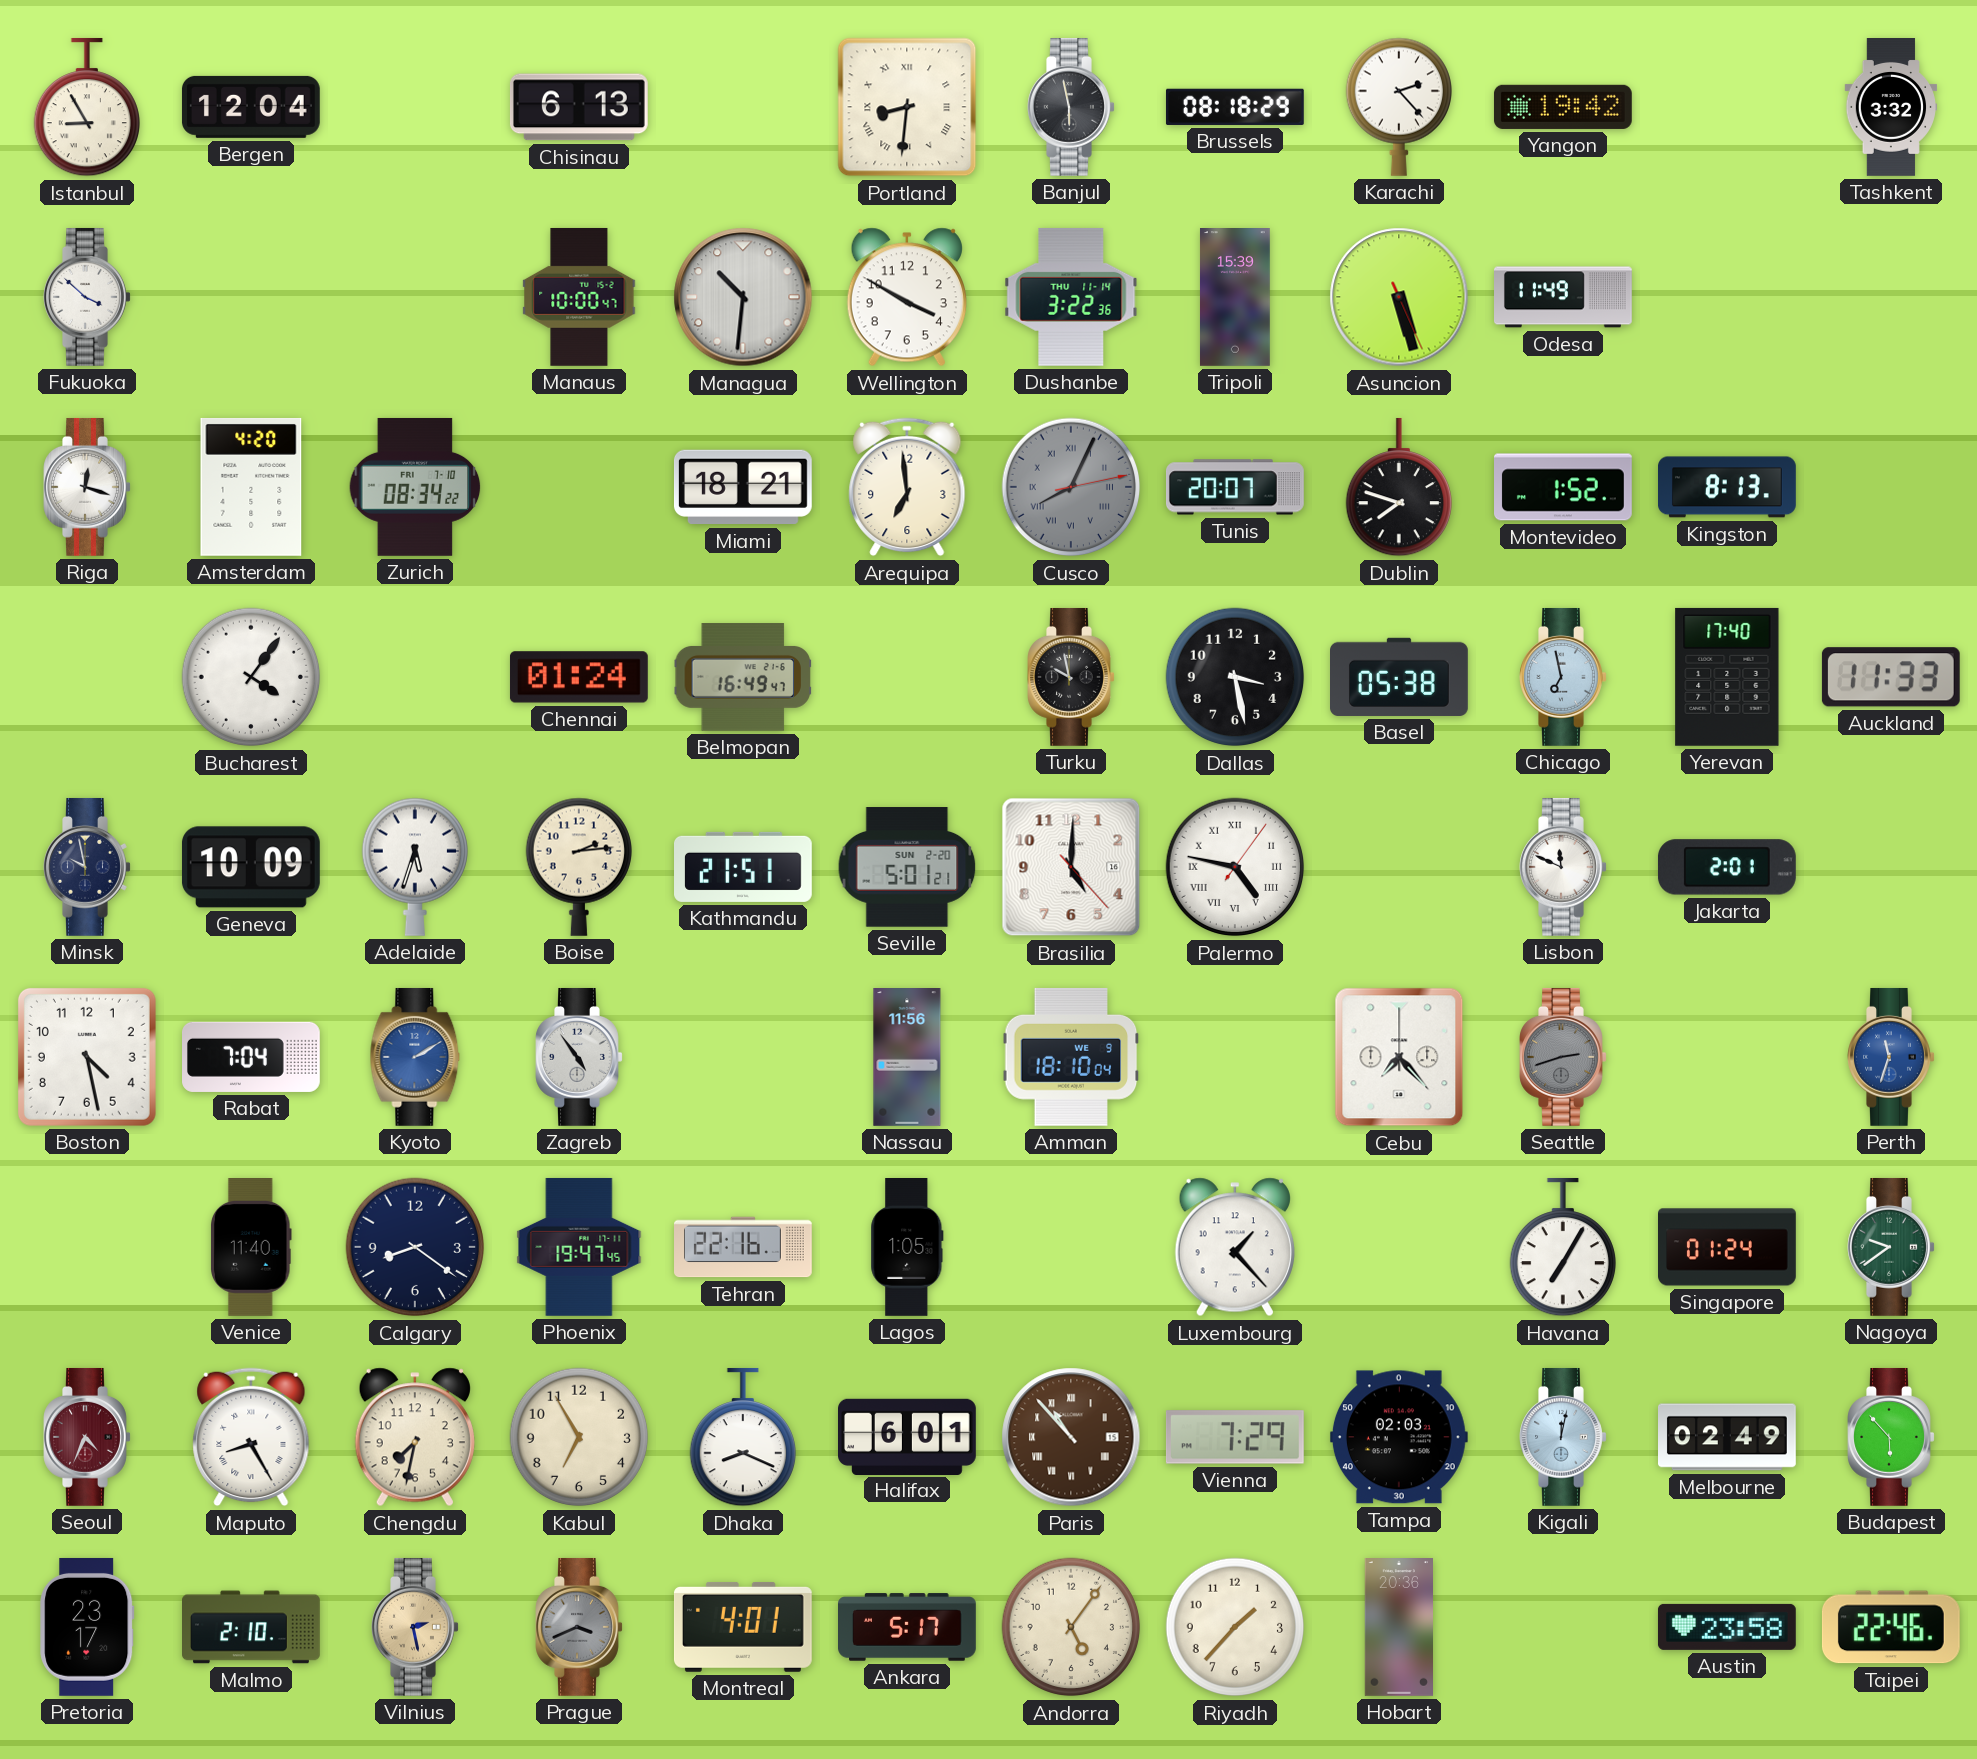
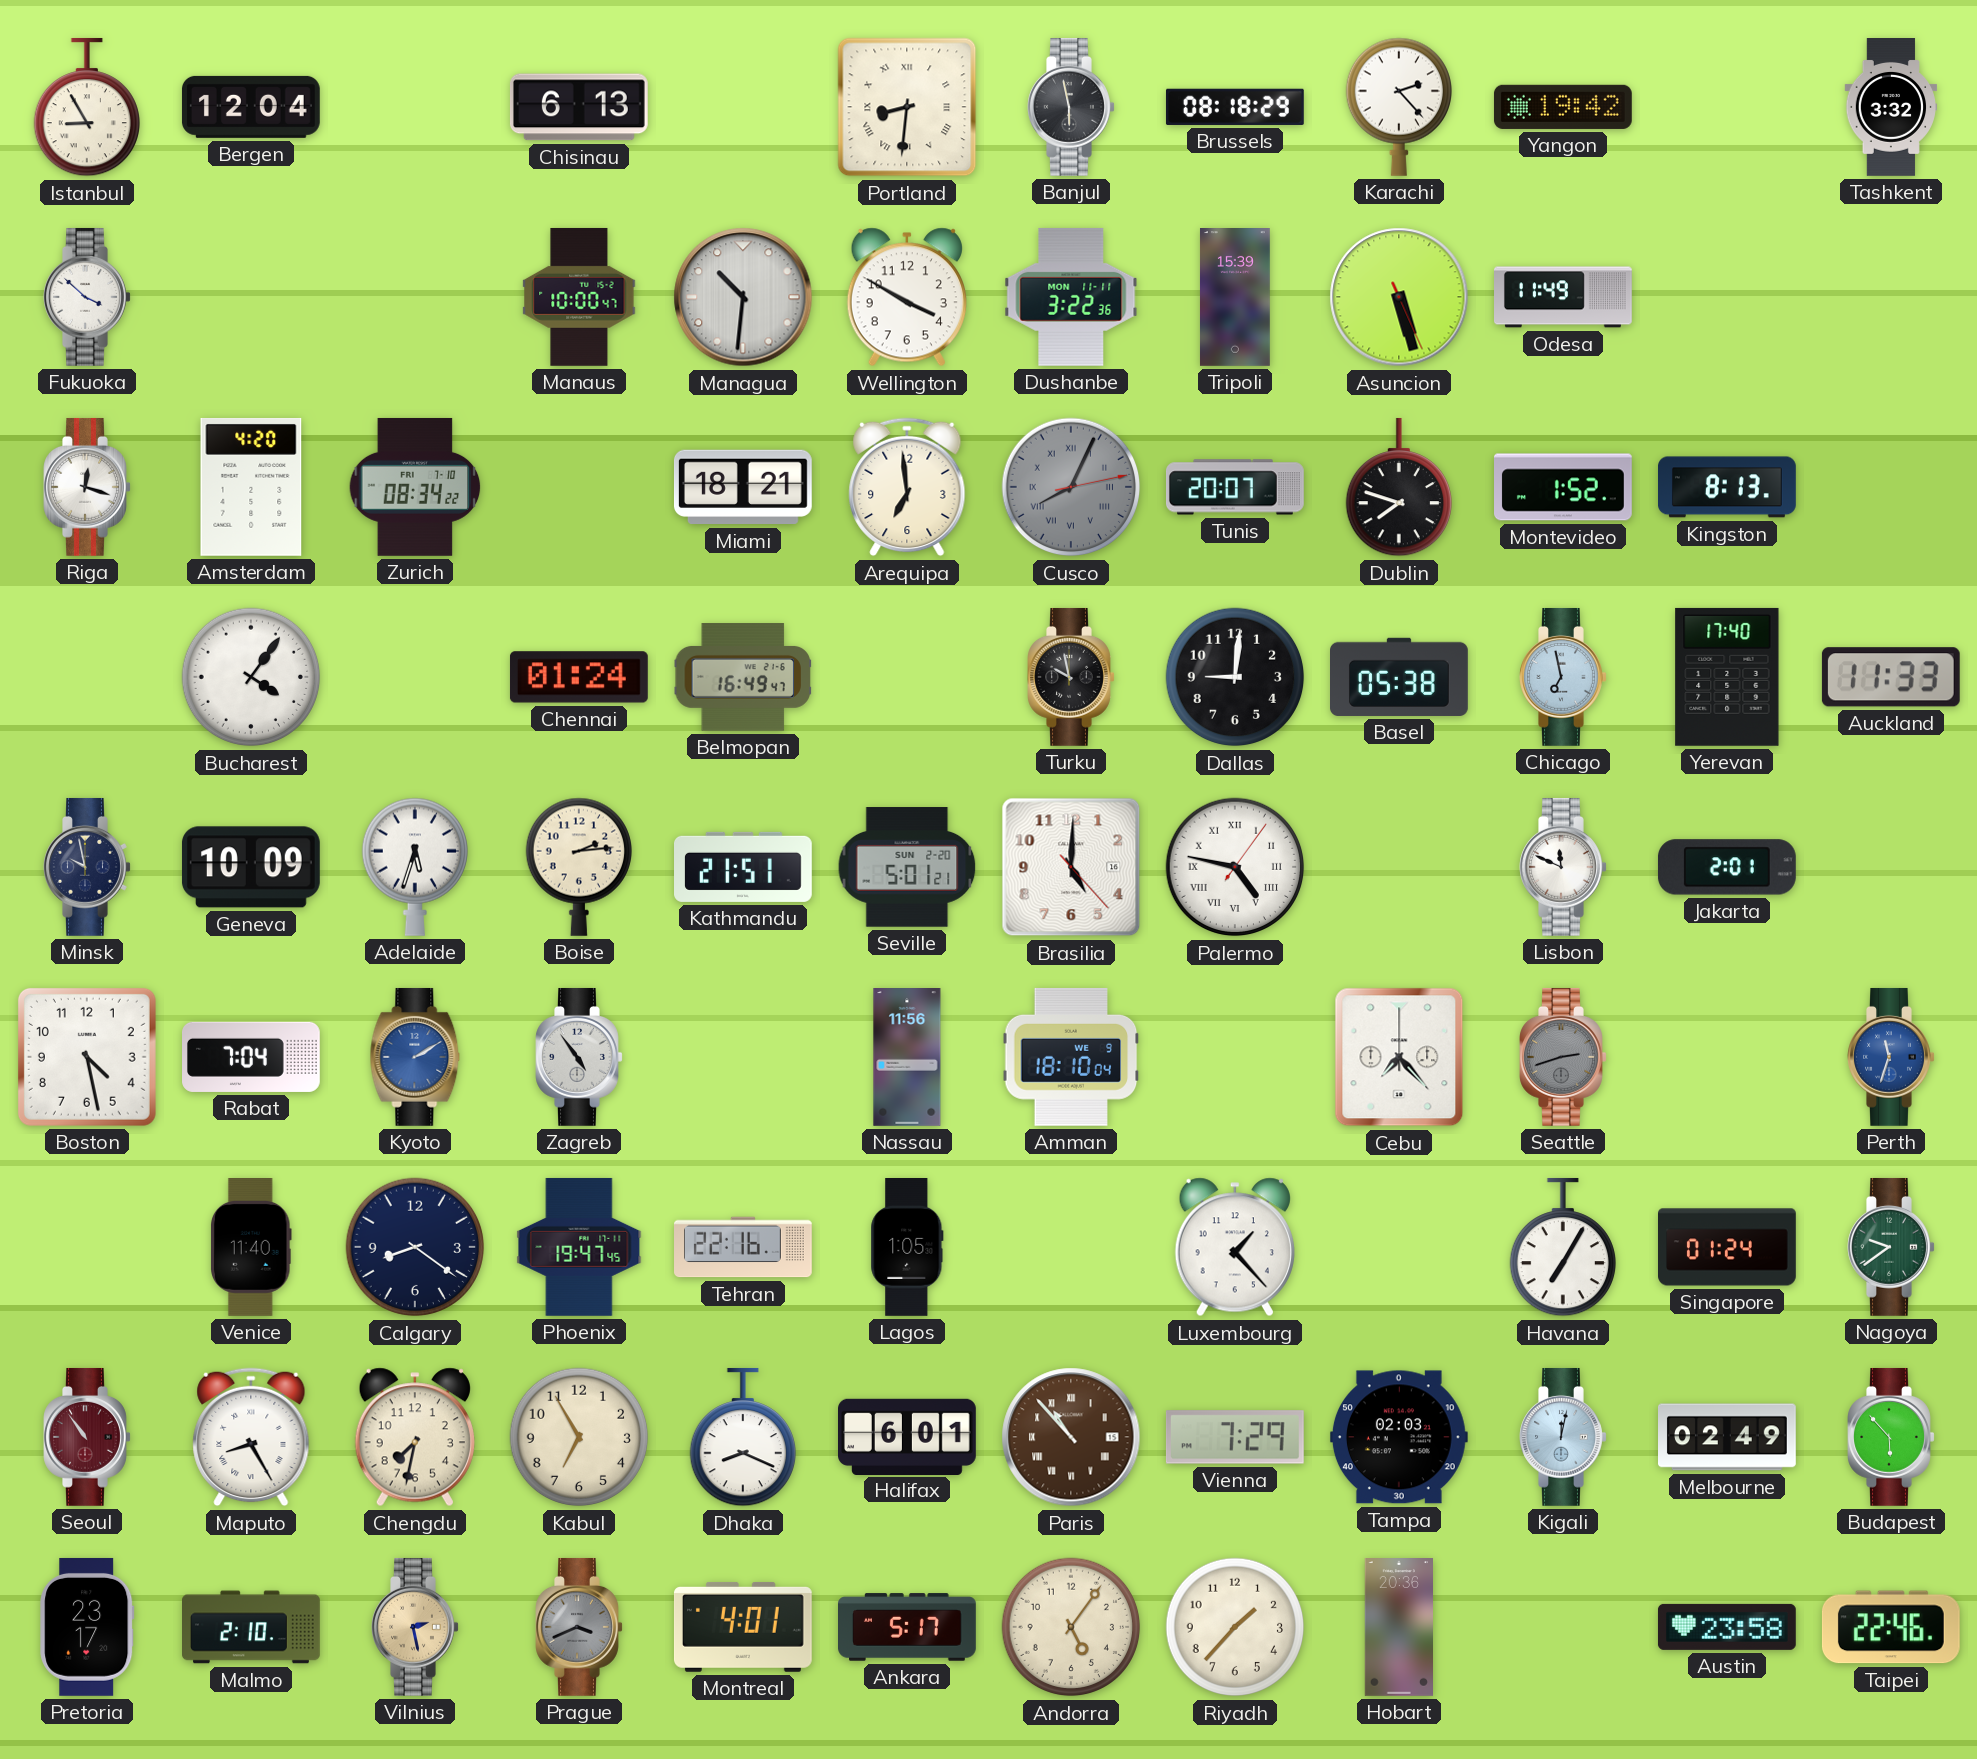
Dushanbe date: THU 11-14 -> MON 11-11 (1071, 297)
Dallas: 3:28 -> 9:01 (1235, 677)
Seoul: 4:34 -> 10:54 (87, 1437)
